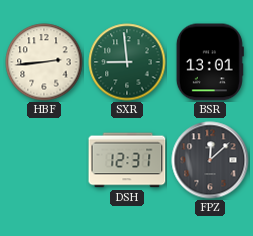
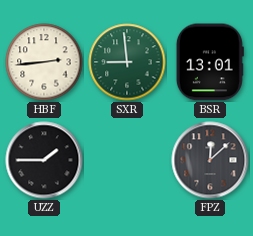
UZZ: none -> 1:45 (44, 160)
DSH: 12:31 -> none (127, 160)
